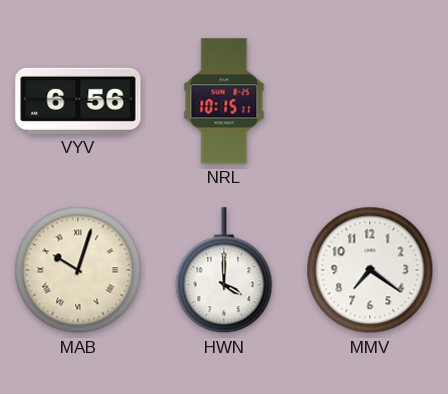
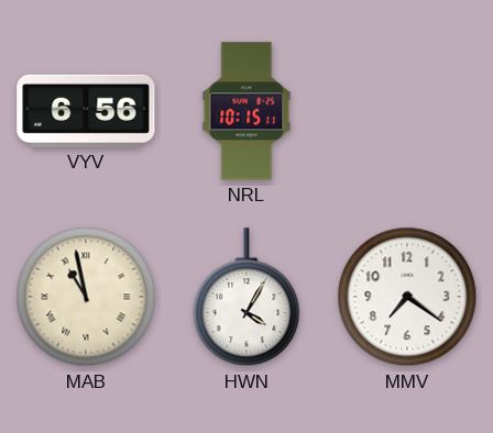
MAB: 10:03 -> 10:58 (86, 297)
HWN: 4:00 -> 4:05 (246, 298)
